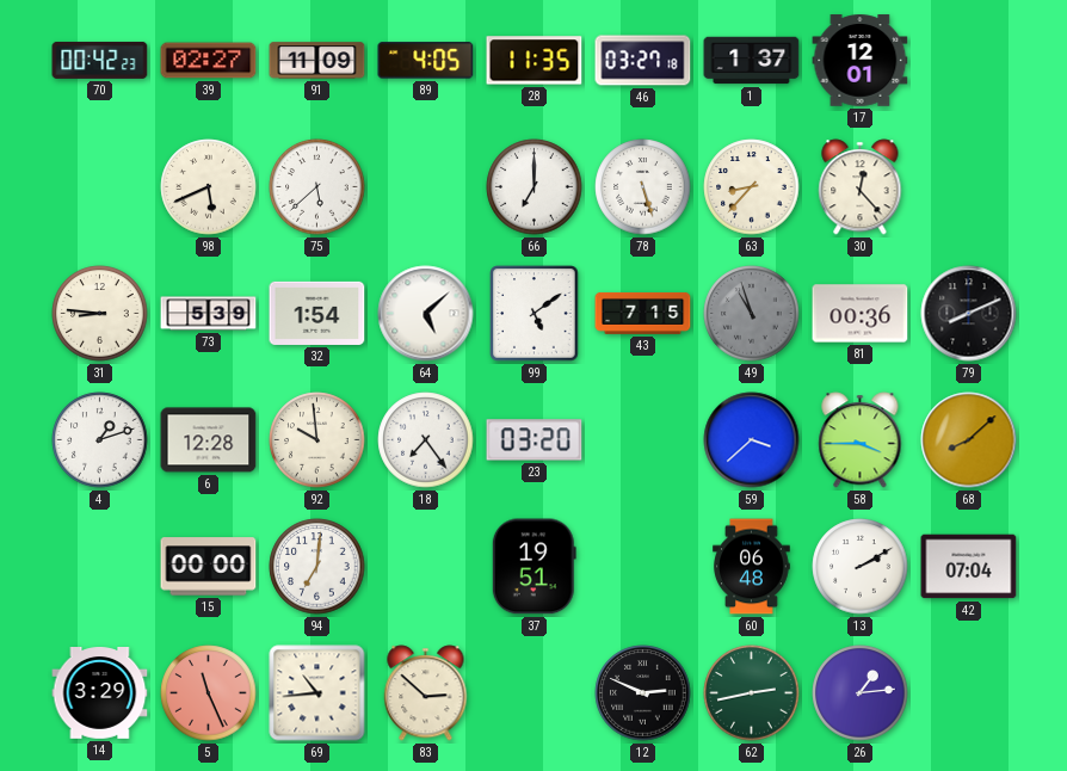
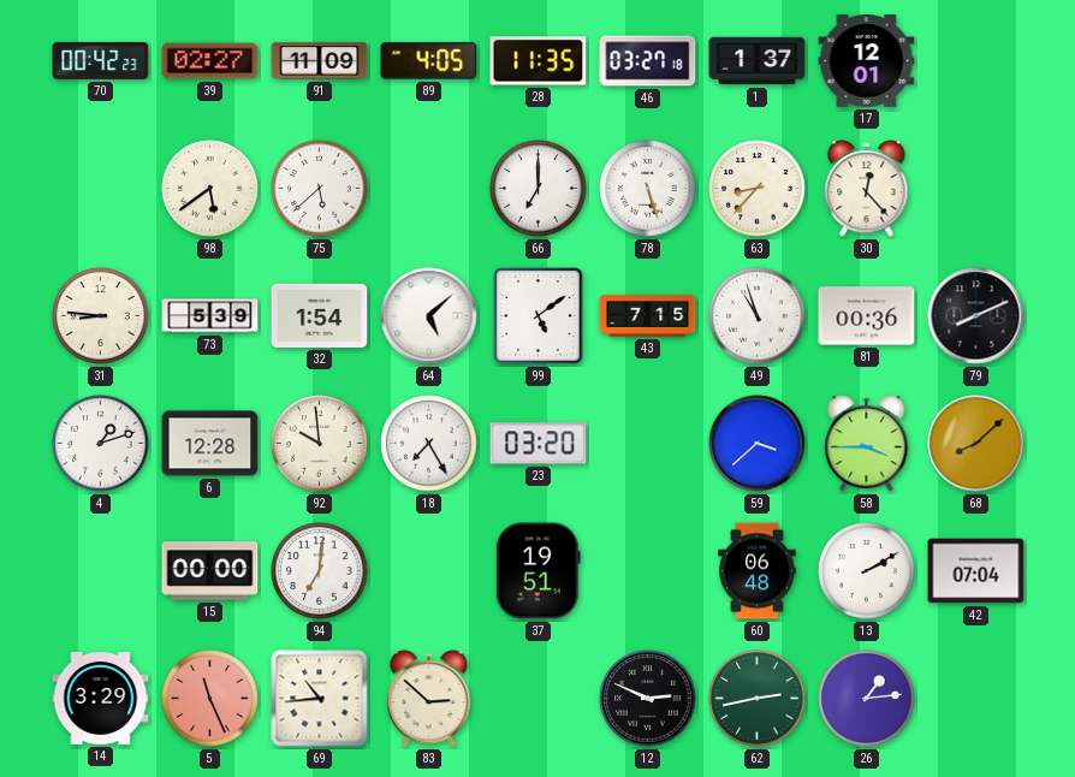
98: 5:41 -> 5:39 (210, 189)
49 dial: grey -> white (758, 316)
18: 7:24 -> 7:25 (429, 444)
